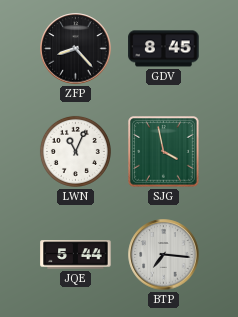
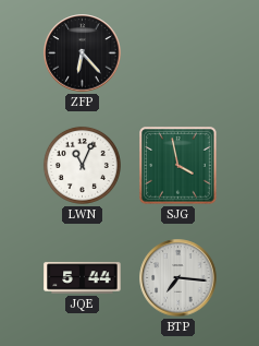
ZFP: 8:23 -> 6:23 (83, 53)
GDV: 8:45 -> none (164, 49)
